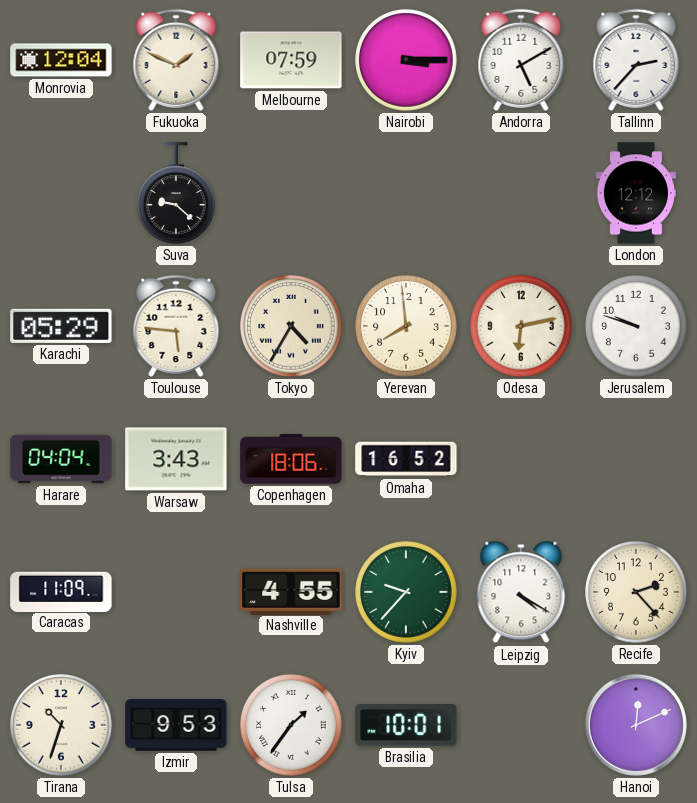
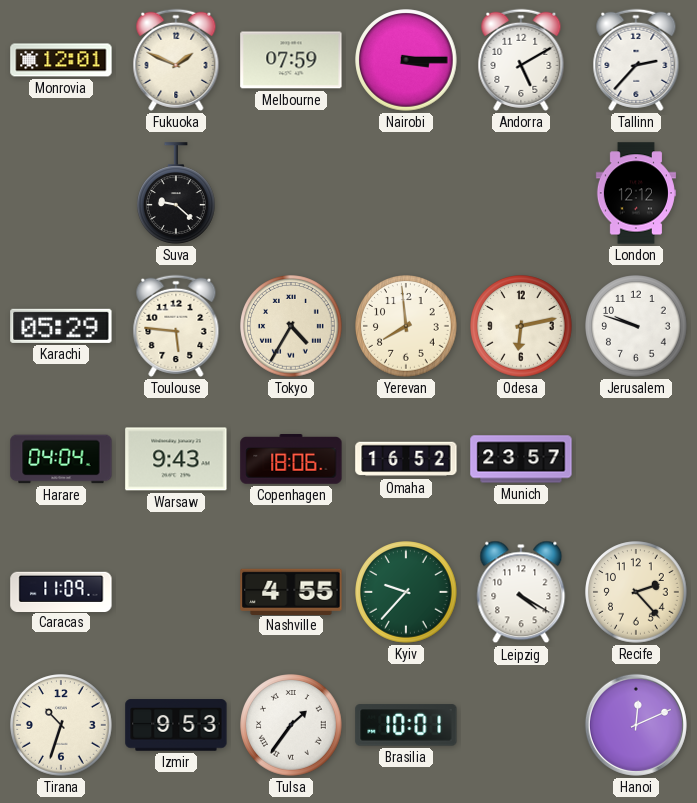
Monrovia: 12:04 -> 12:01 (61, 60)
Warsaw: 3:43 -> 9:43 (176, 459)
Munich: none -> 23:57 (521, 459)
